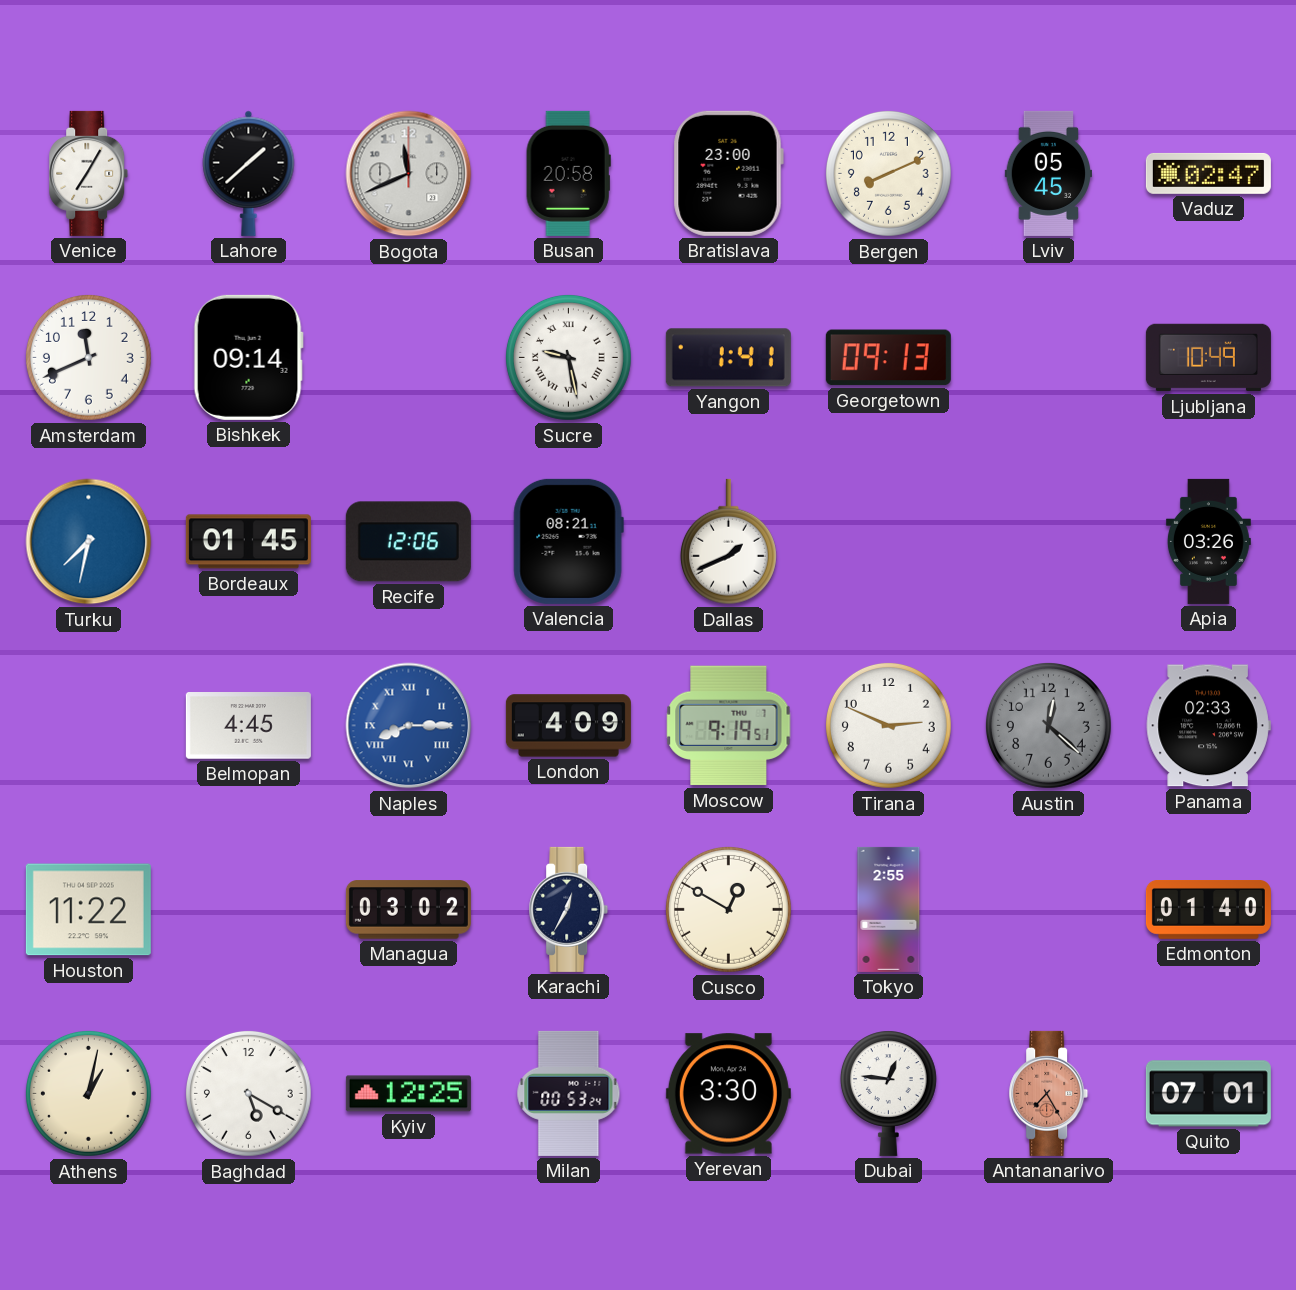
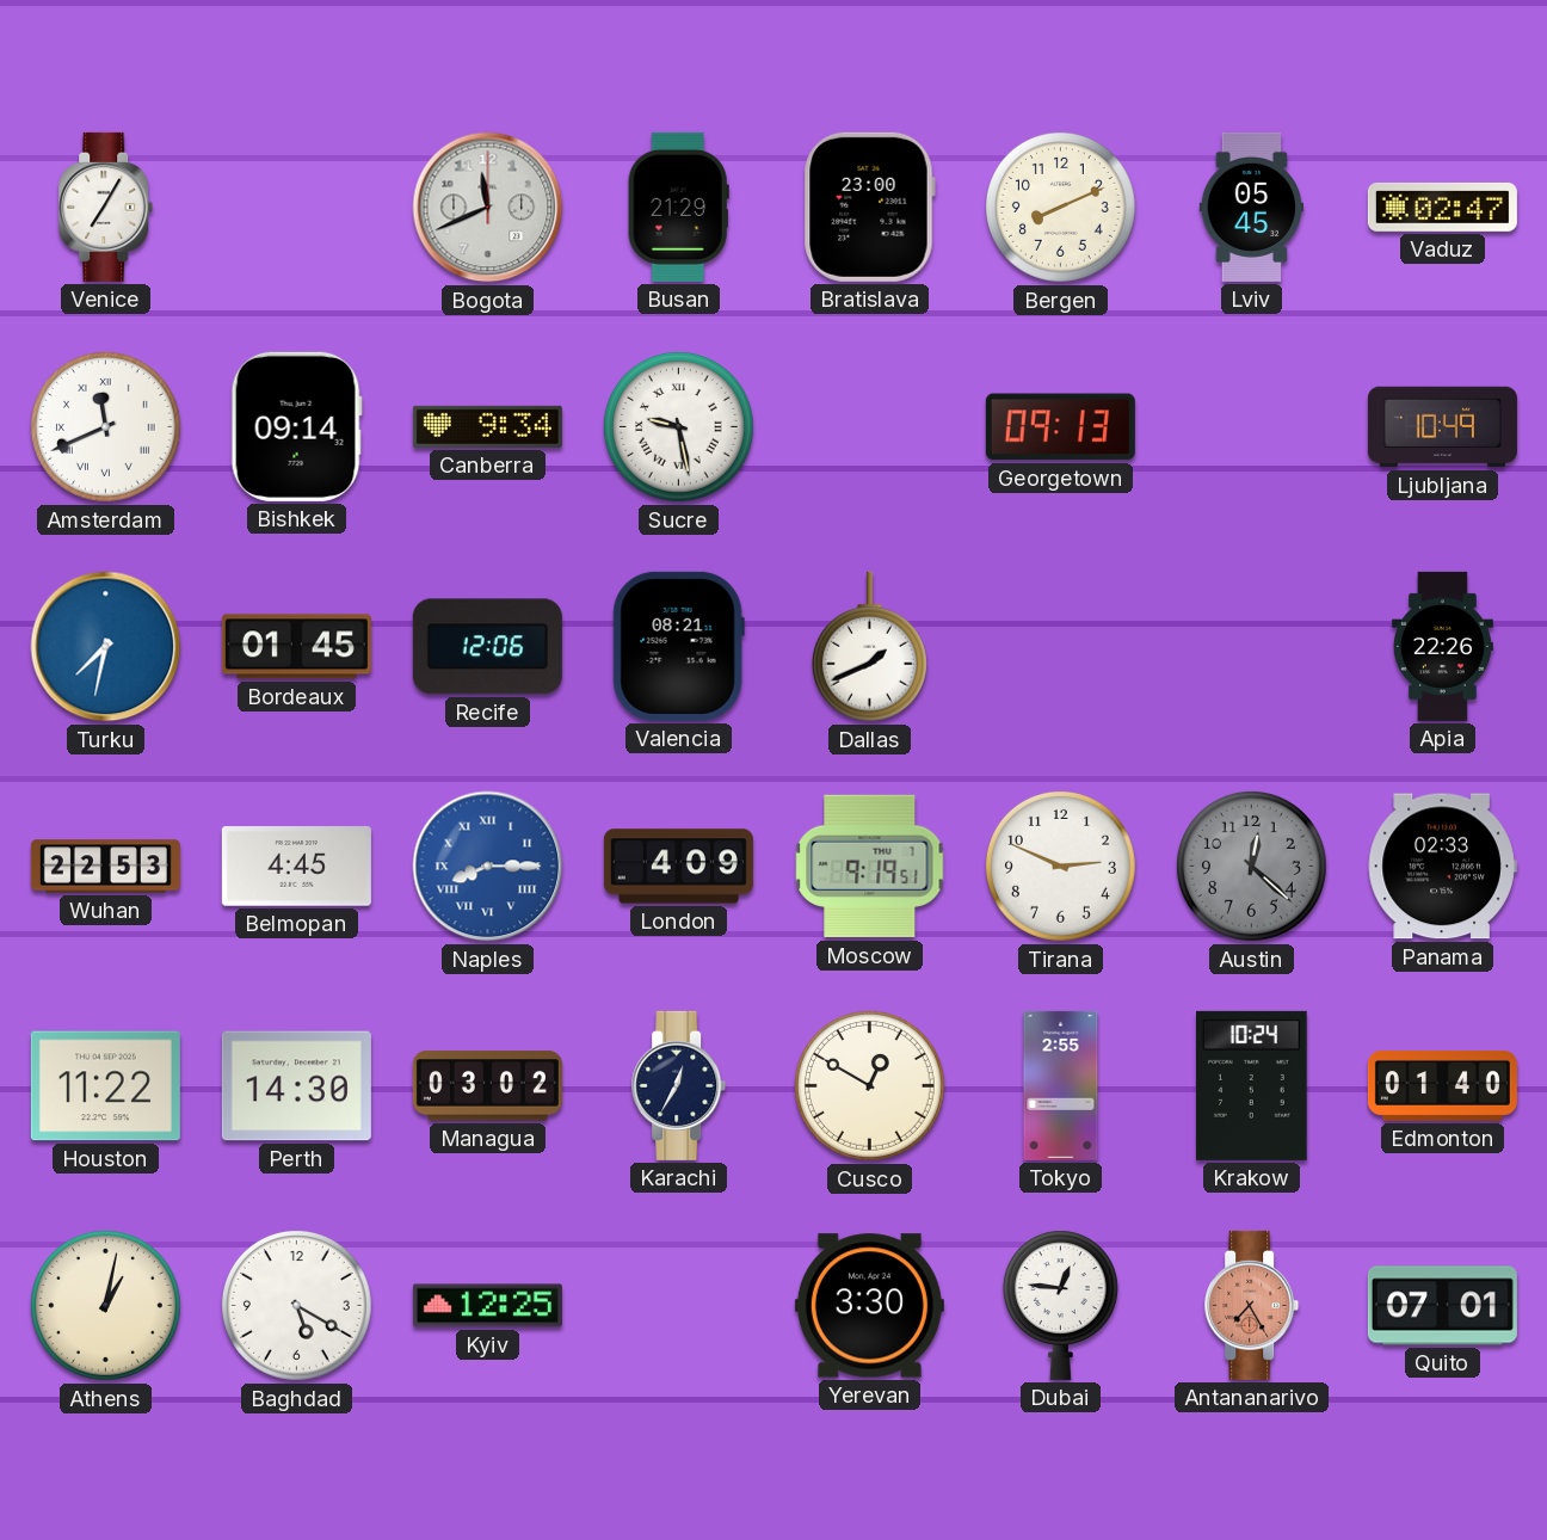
Lahore: 1:38 -> none (249, 173)
Busan: 20:58 -> 21:29 (678, 207)
Amsterdam numerals: Arabic -> Roman (105, 426)
Canberra: none -> 9:34 (487, 426)
Yangon: 1:41 -> none (728, 358)
Apia: 03:26 -> 22:26 (1442, 646)
Wuhan: none -> 22:53 (105, 867)
Perth: none -> 14:30 (296, 1086)
Krakow: none -> 10:24 (1252, 1085)
Milan: 00:53 -> none (569, 1093)
